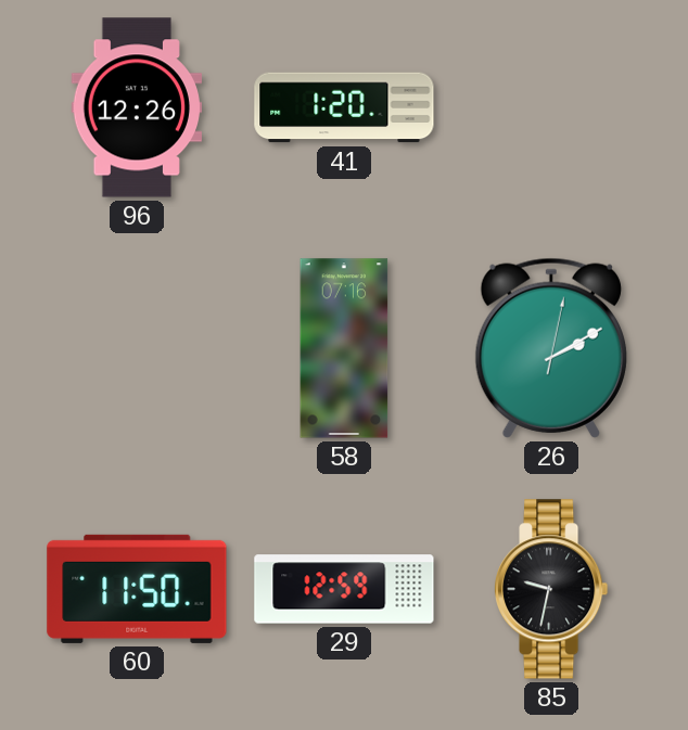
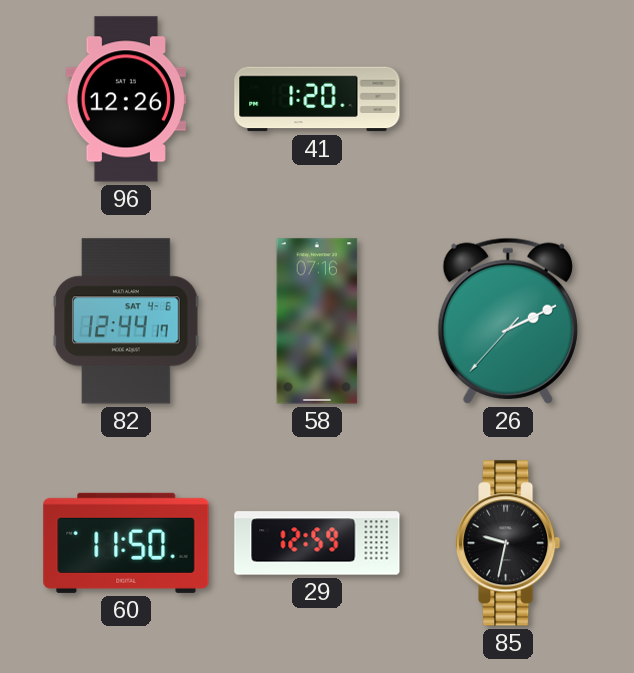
82: none -> 12:44 (126, 321)
26: 2:10:02 -> 2:10:37 (508, 321)
